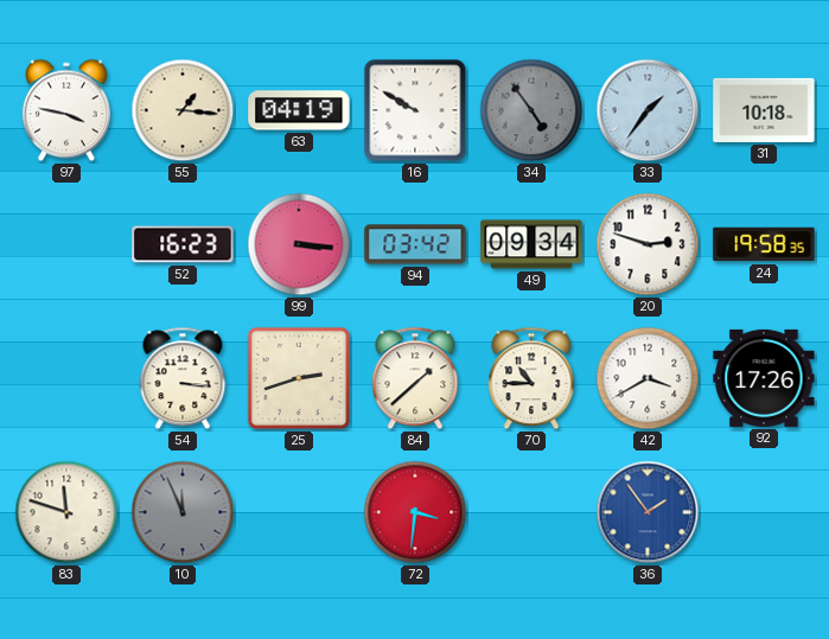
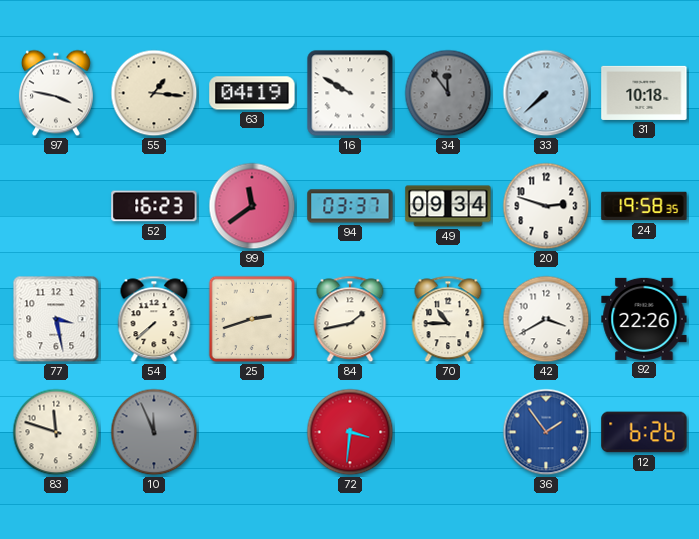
34: 4:54 -> 11:54 (448, 93)
33: 1:36 -> 7:38 (546, 93)
99: 3:16 -> 11:39 (252, 206)
94: 03:42 -> 03:37 (350, 206)
77: none -> 3:28 (56, 319)
54: 3:16 -> 7:38 (154, 319)
84: 1:38 -> 1:43 (350, 319)
92: 17:26 -> 22:26 (644, 319)
12: none -> 6:26 (644, 432)
